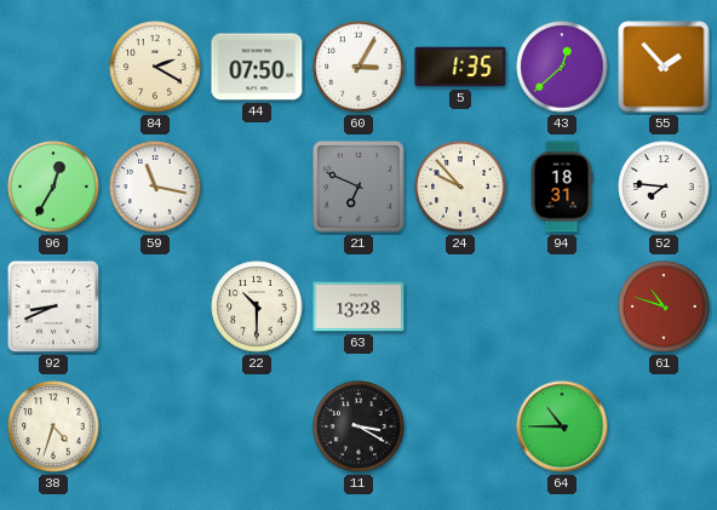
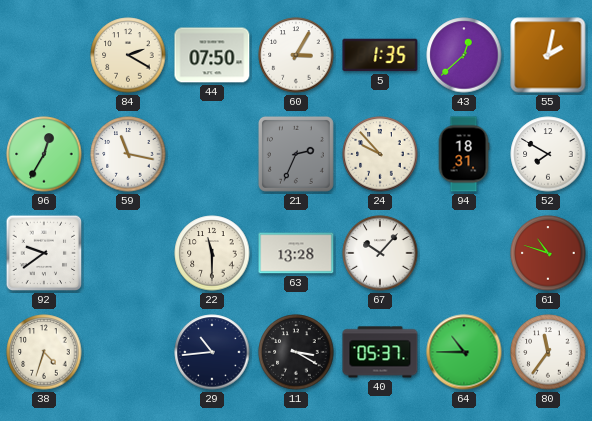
55: 1:53 -> 2:02 (548, 55)
21: 6:49 -> 2:34 (296, 154)
52: 7:46 -> 7:50 (548, 154)
92: 8:41 -> 9:39 (44, 253)
22: 10:30 -> 11:30 (212, 253)
67: none -> 10:07 (380, 253)
29: none -> 10:44 (212, 352)
40: none -> 05:37 (380, 352)
80: none -> 11:36 (548, 352)
